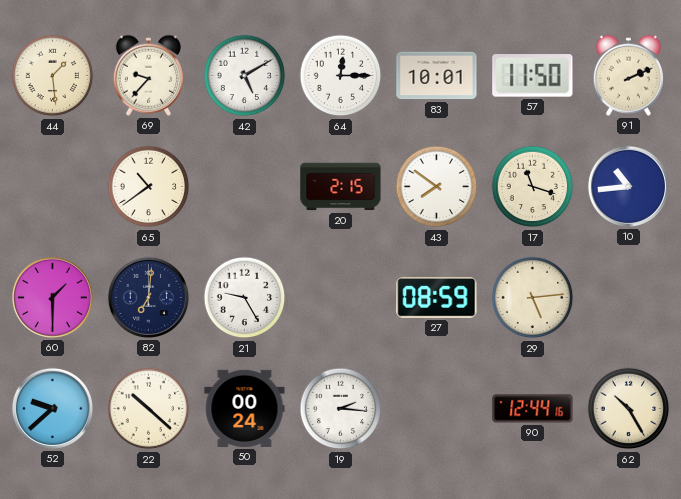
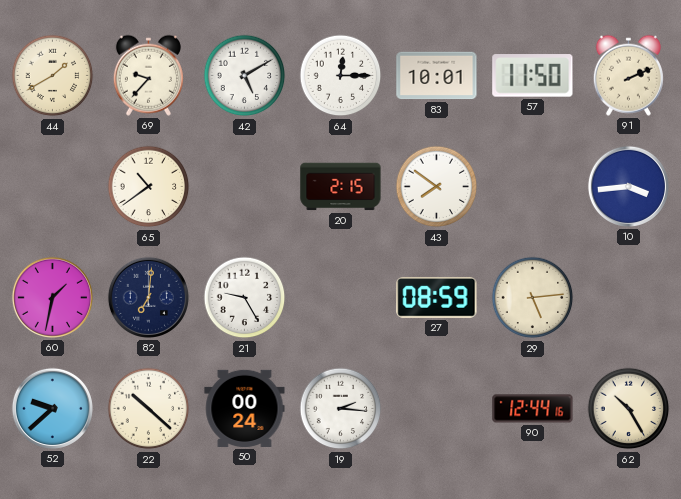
44: 1:29 -> 1:40 (53, 76)
17: 11:18 -> none (533, 187)
10: 10:44 -> 3:44 (628, 186)
60: 1:30 -> 1:32 (52, 297)
